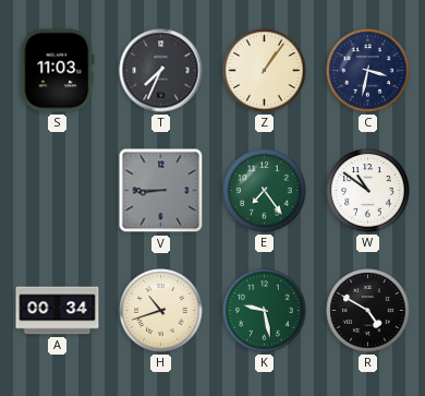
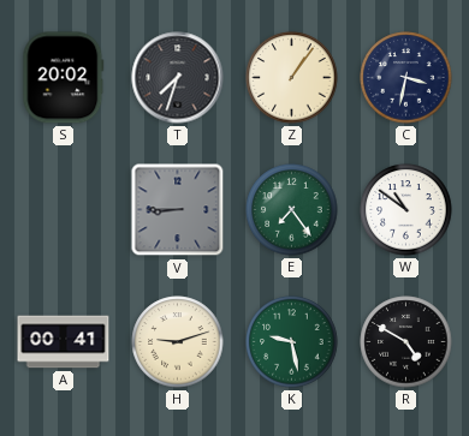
S: 11:03 -> 20:02 (64, 78)
T: 7:34 -> 7:33 (178, 78)
A: 00:34 -> 00:41 (64, 342)
H: 10:42 -> 9:12 (178, 342)
